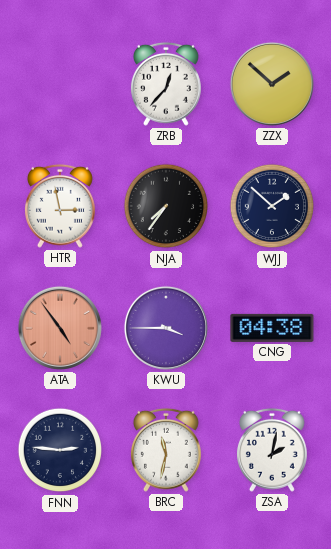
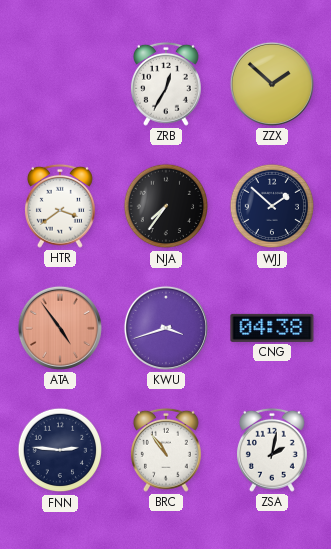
ZRB: 12:37 -> 12:35 (166, 84)
HTR: 2:58 -> 3:39 (60, 206)
KWU: 3:45 -> 3:42 (166, 328)
BRC: 11:32 -> 10:54 (166, 450)
